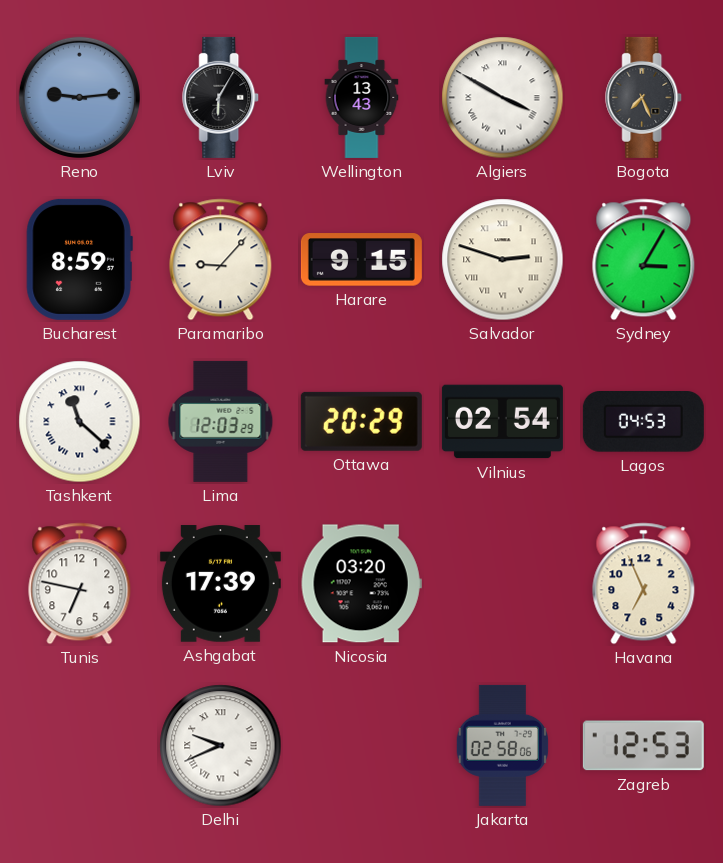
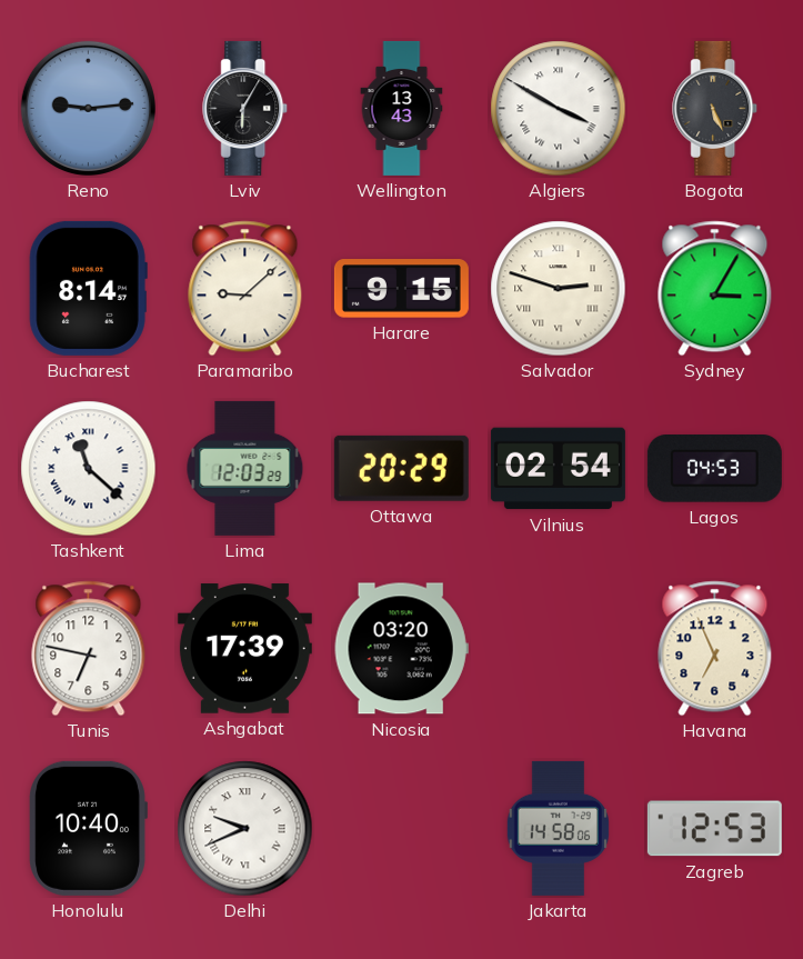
Bogota: 7:26 -> 5:26 (715, 108)
Bucharest: 8:59 -> 8:14 (88, 288)
Paramaribo: 9:07 -> 9:08 (245, 289)
Honolulu: none -> 10:40 (88, 828)
Jakarta: 02:58 -> 14:58 (558, 828)
